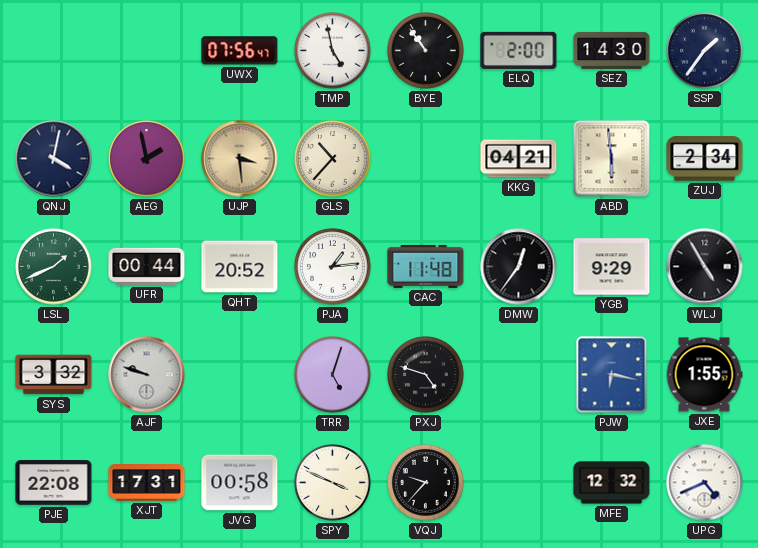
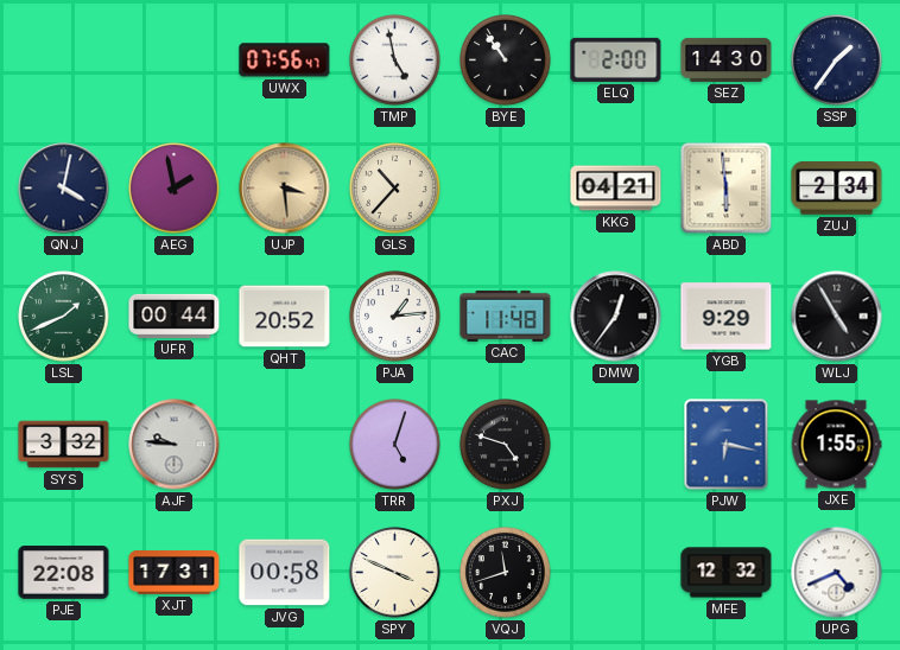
AJF: 9:48 -> 9:46 (175, 445)
VQJ: 9:37 -> 11:42 (506, 573)
